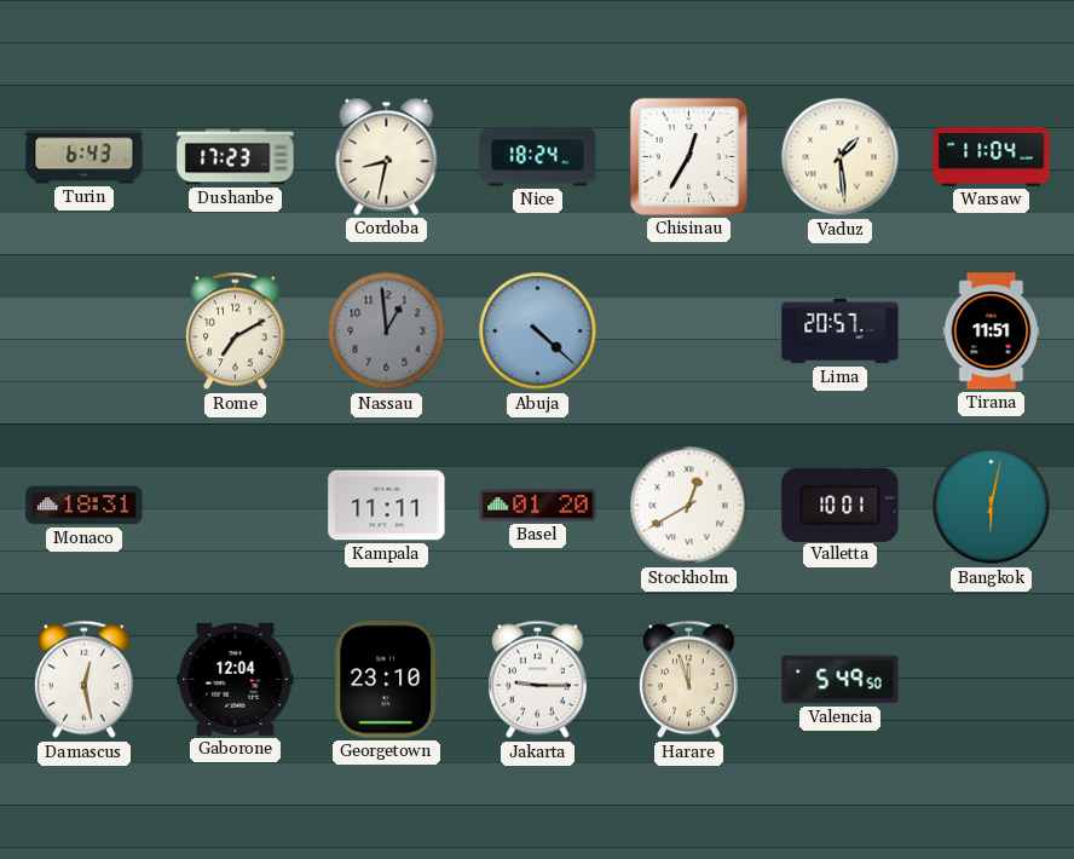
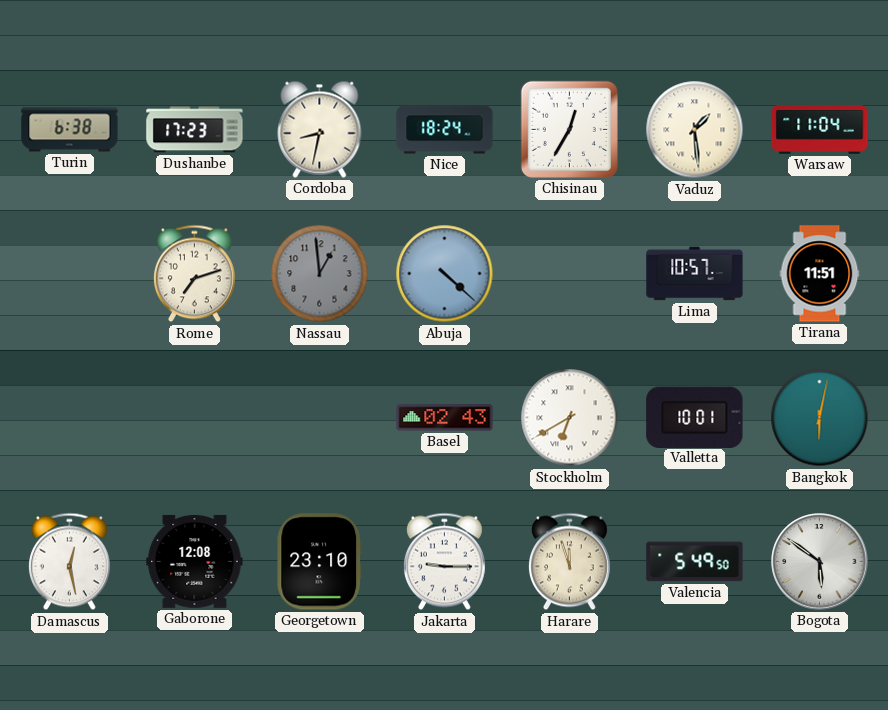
Turin: 6:43 -> 6:38 (70, 130)
Rome: 7:10 -> 7:12 (194, 274)
Lima: 20:57 -> 10:57 (695, 274)
Monaco: 18:31 -> none (85, 506)
Kampala: 11:11 -> none (387, 506)
Basel: 01:20 -> 02:43 (445, 418)
Stockholm: 12:40 -> 6:40 (570, 418)
Gaborone: 12:04 -> 12:08 (195, 561)
Bogota: none -> 5:51 (820, 562)
